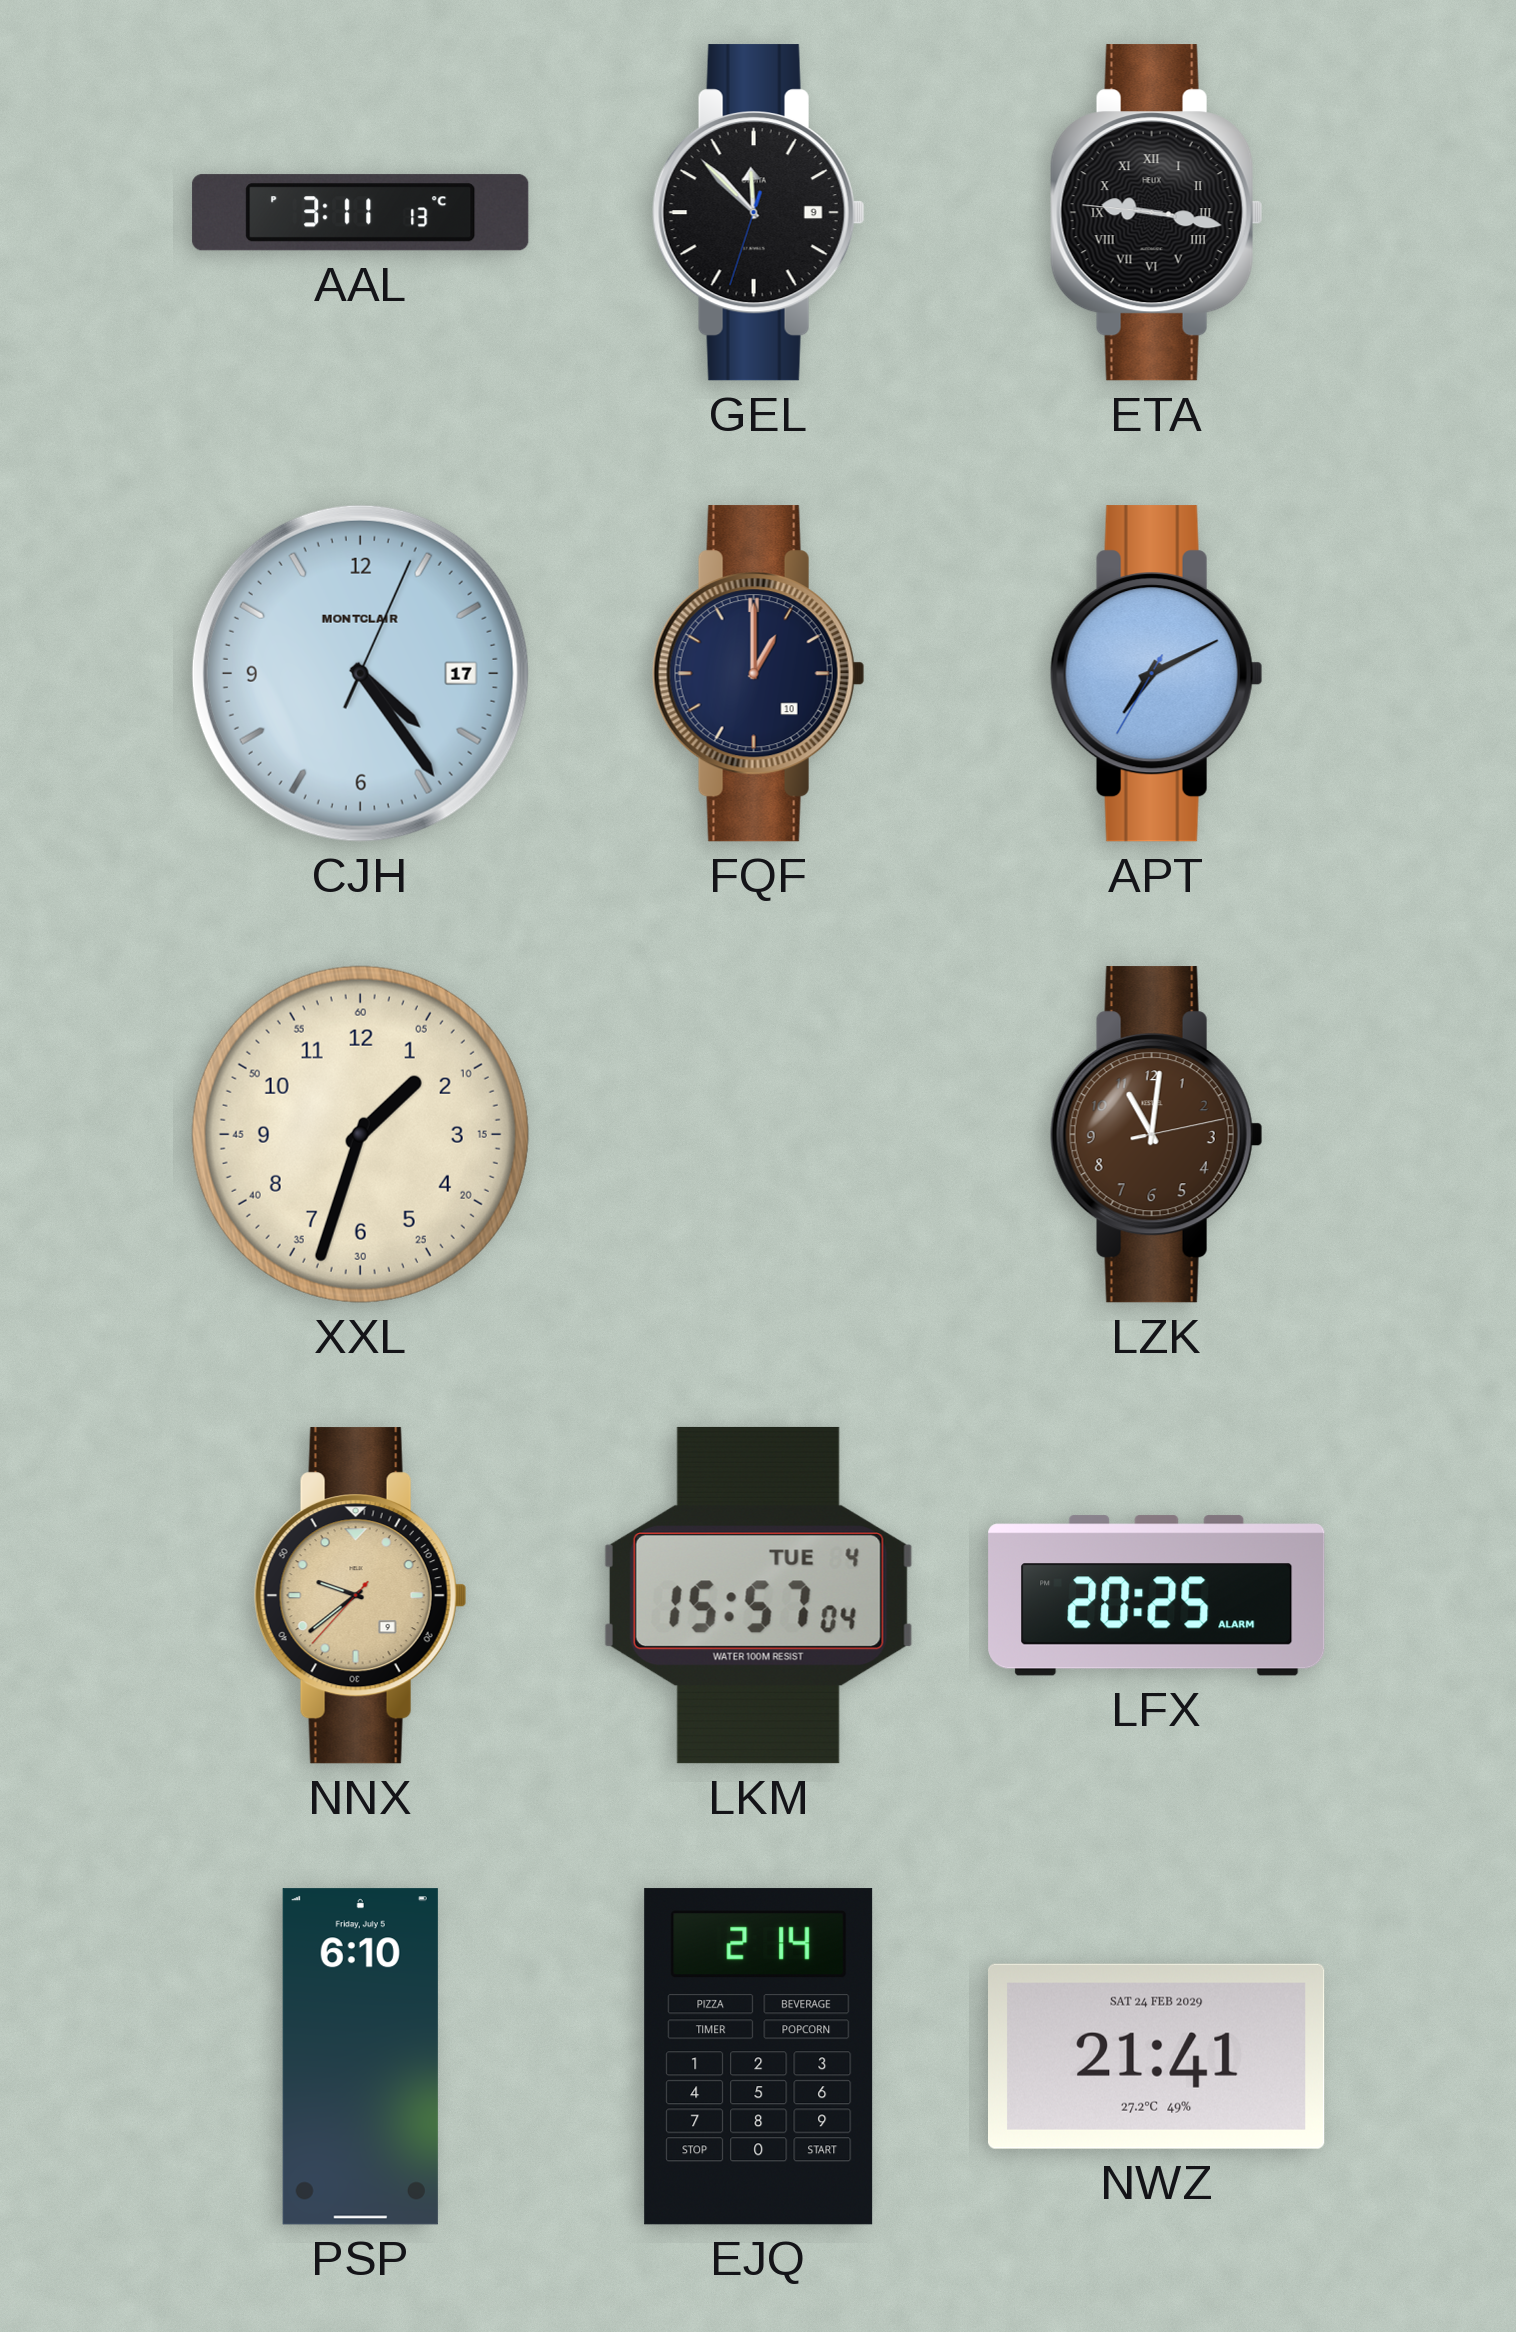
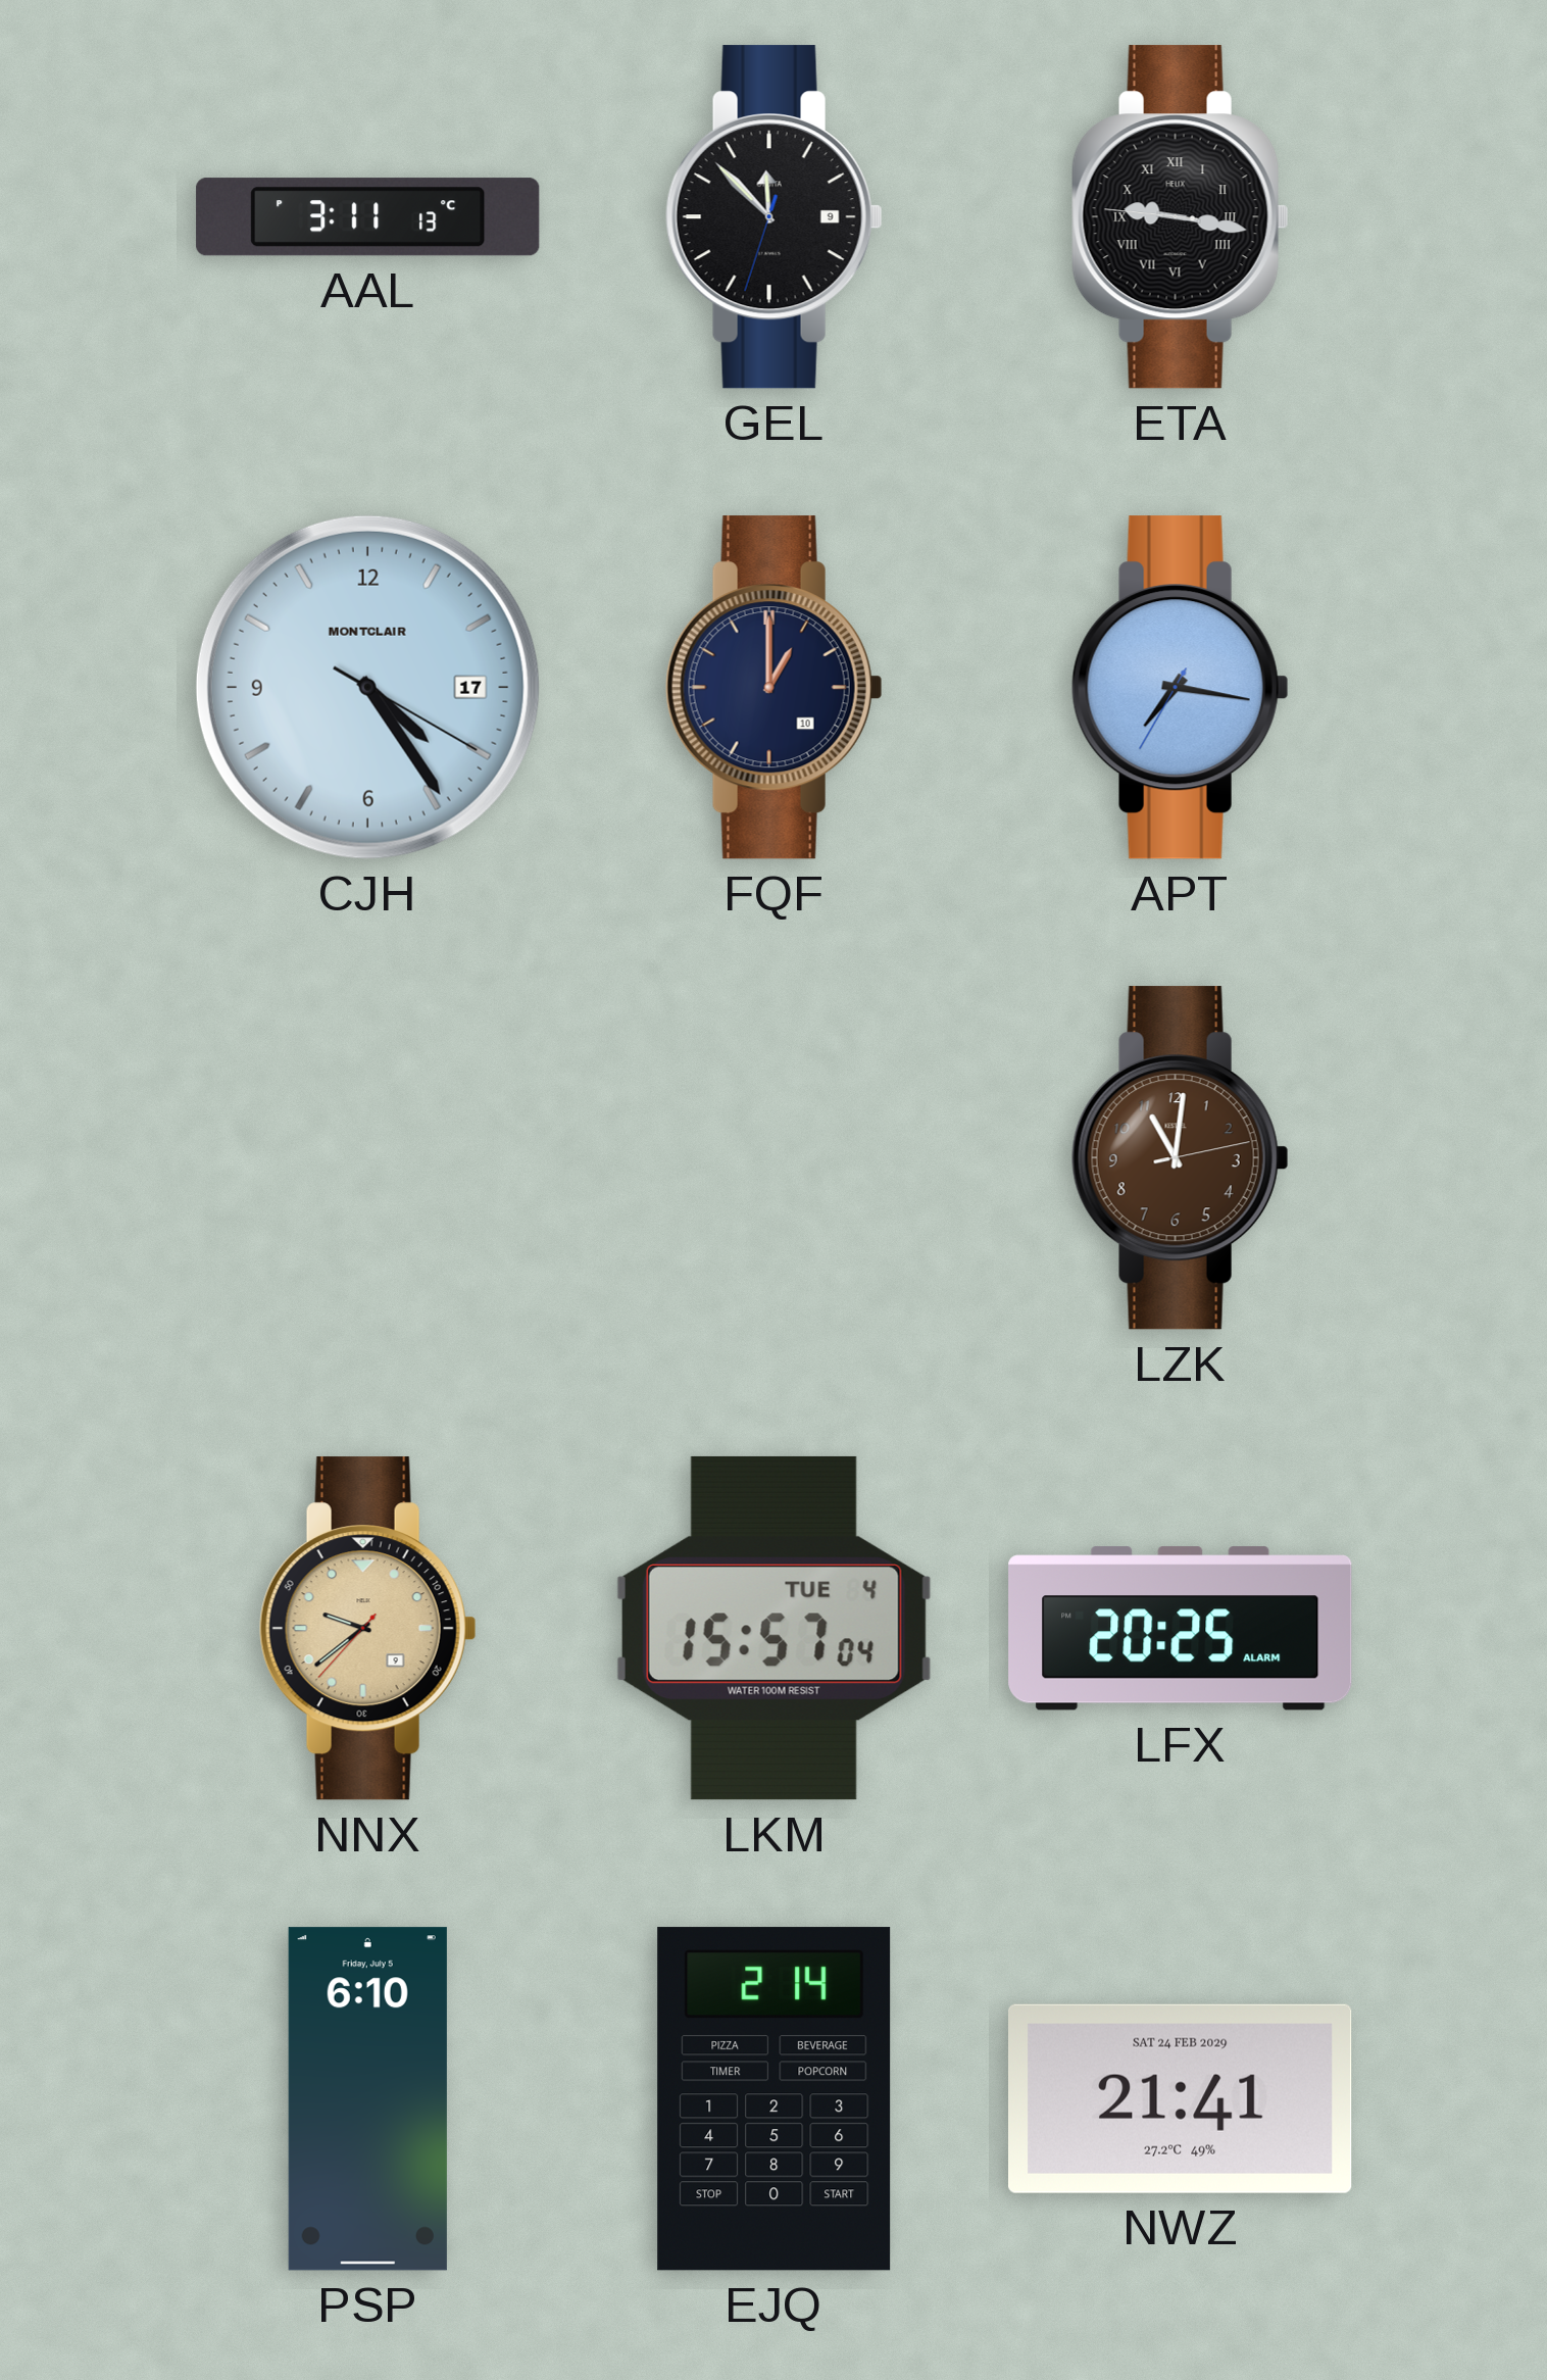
CJH: 4:24:04 -> 4:24:20 (367, 687)
APT: 7:10 -> 7:16 (1180, 688)
XXL: 1:33 -> none (360, 1134)
